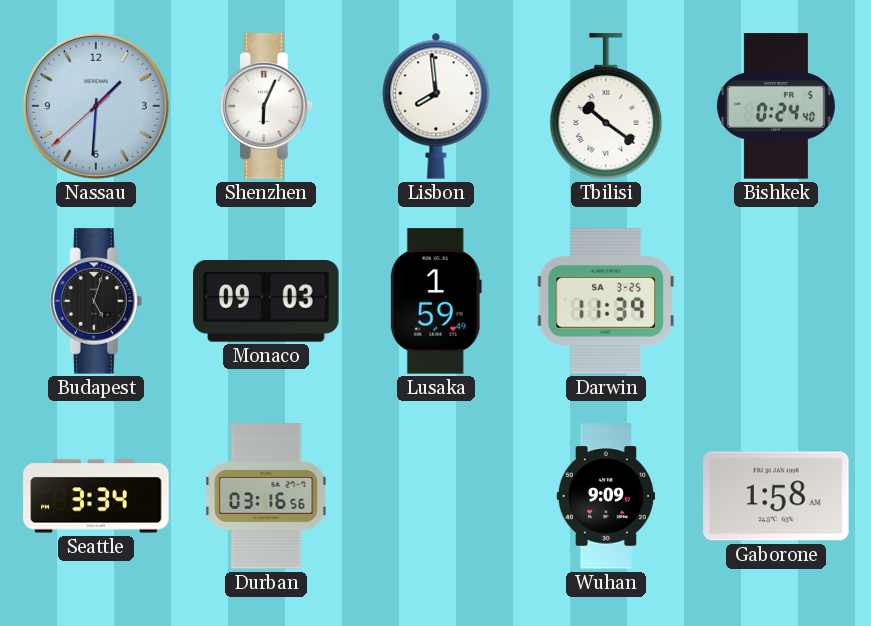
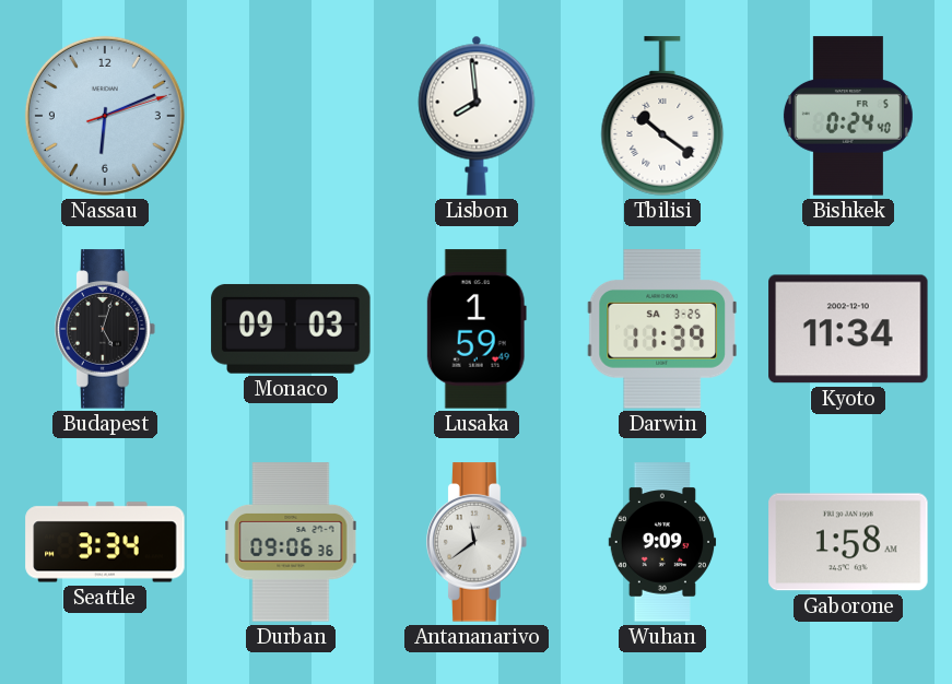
Nassau: 1:30 -> 6:11 (105, 116)
Shenzhen: 6:04 -> none (267, 106)
Kyoto: none -> 11:34 (848, 329)
Durban: 03:16 -> 09:06 (291, 542)
Antananarivo: none -> 11:39 (478, 542)
